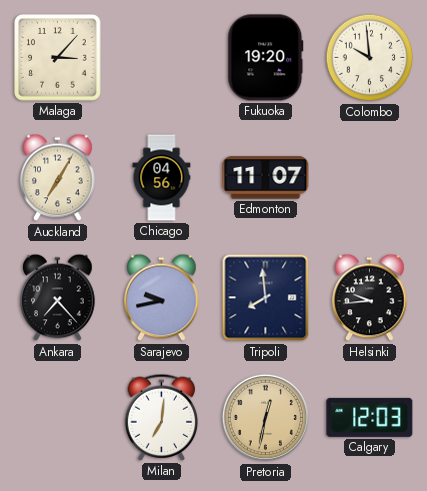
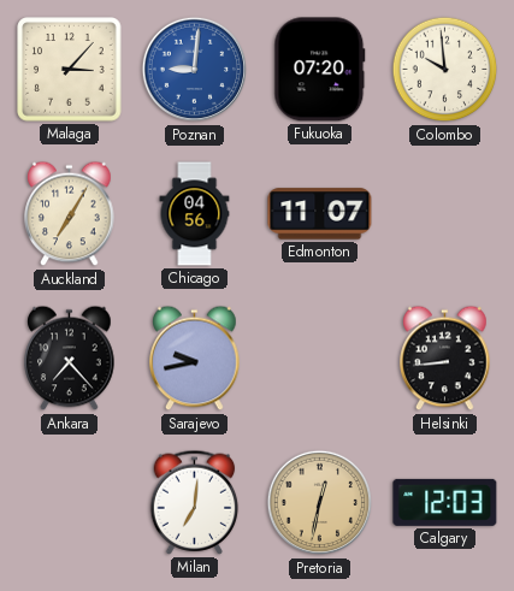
Poznan: none -> 9:01 (195, 70)
Fukuoka: 19:20 -> 07:20 (320, 70)
Tripoli: 7:59 -> none (266, 298)
Helsinki: 9:44 -> 8:44 (445, 359)
